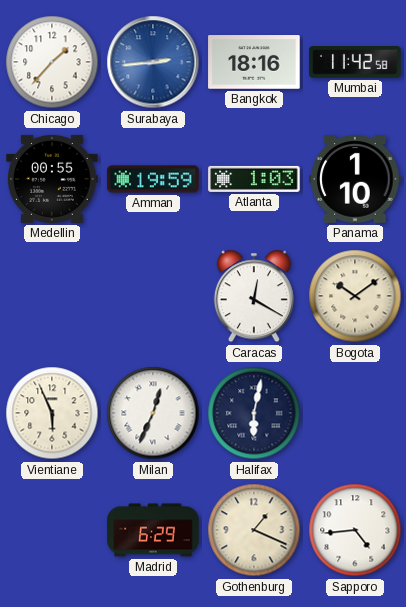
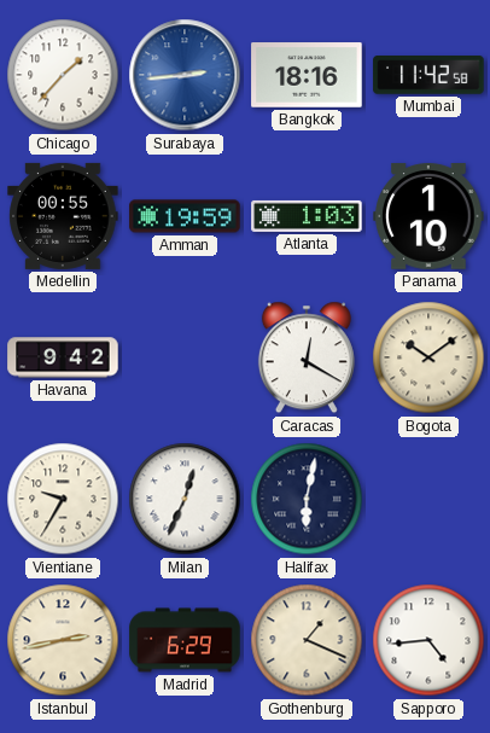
Havana: none -> 9:42 (63, 357)
Vientiane: 5:56 -> 9:35 (63, 499)
Istanbul: none -> 2:43 (63, 640)
